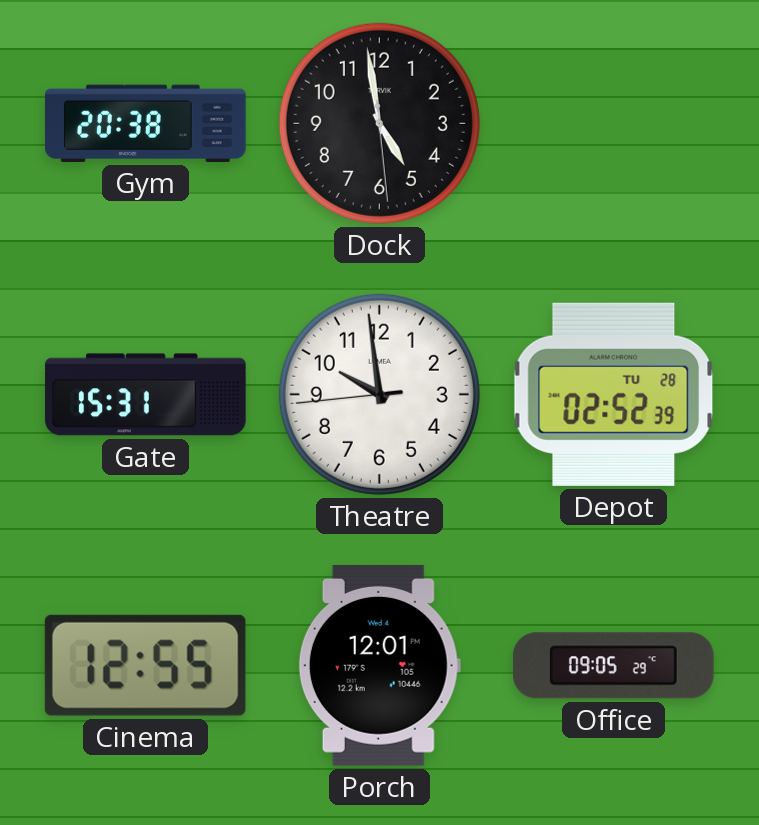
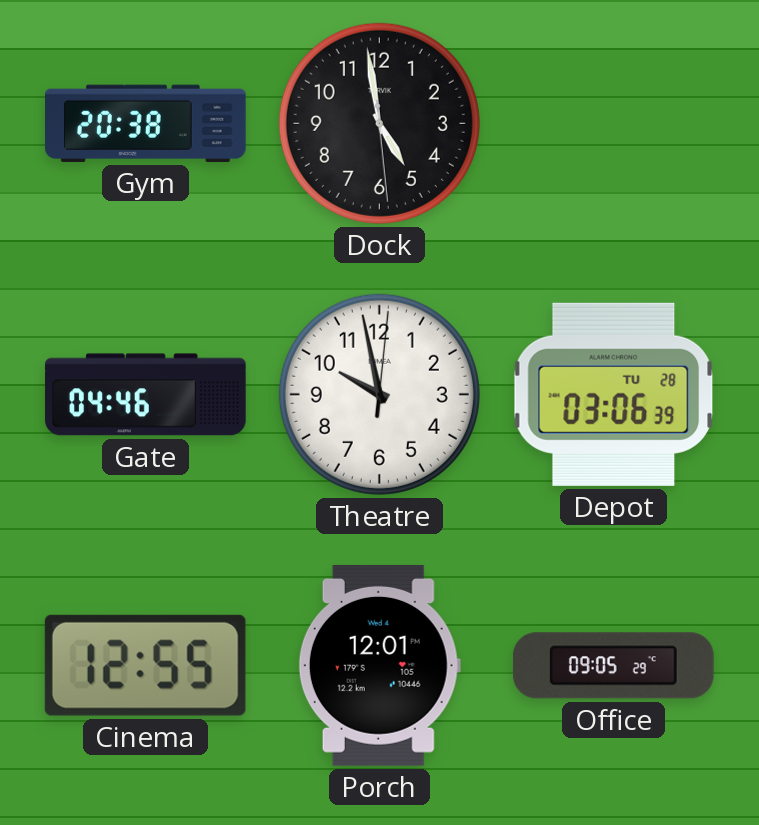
Gate: 15:31 -> 04:46 (146, 395)
Theatre: 9:58:44 -> 9:58:01 (379, 394)
Depot: 02:52 -> 03:06 (614, 394)
